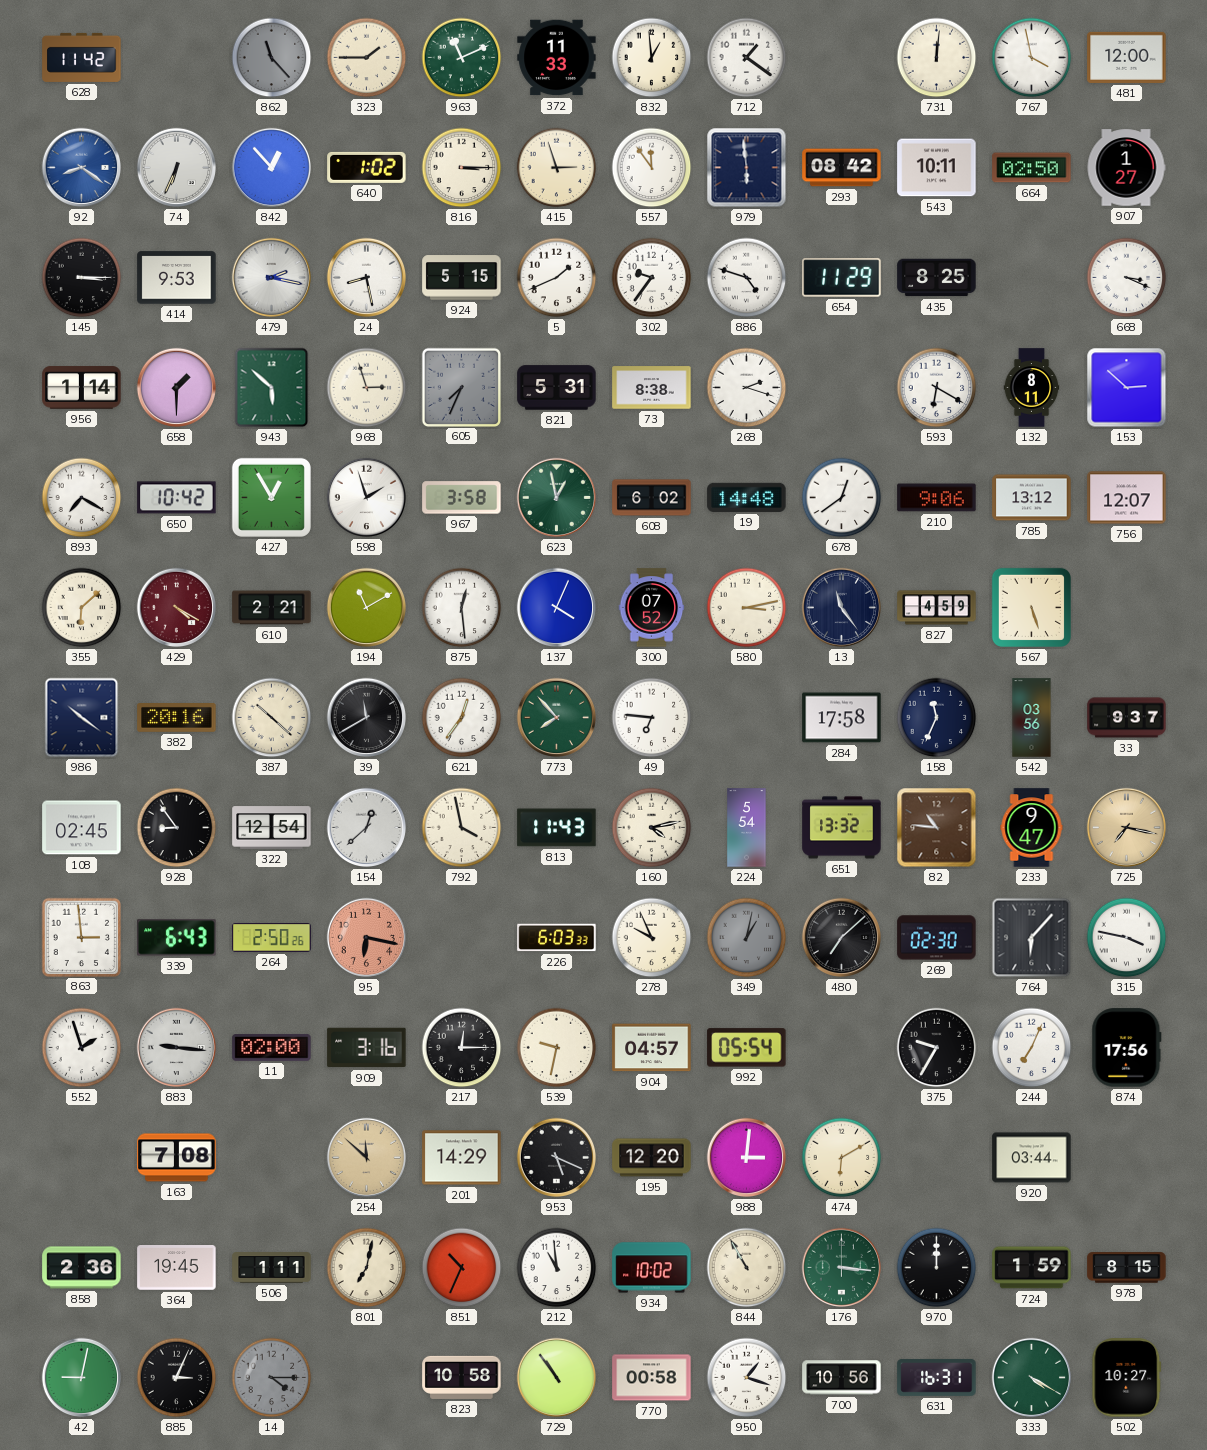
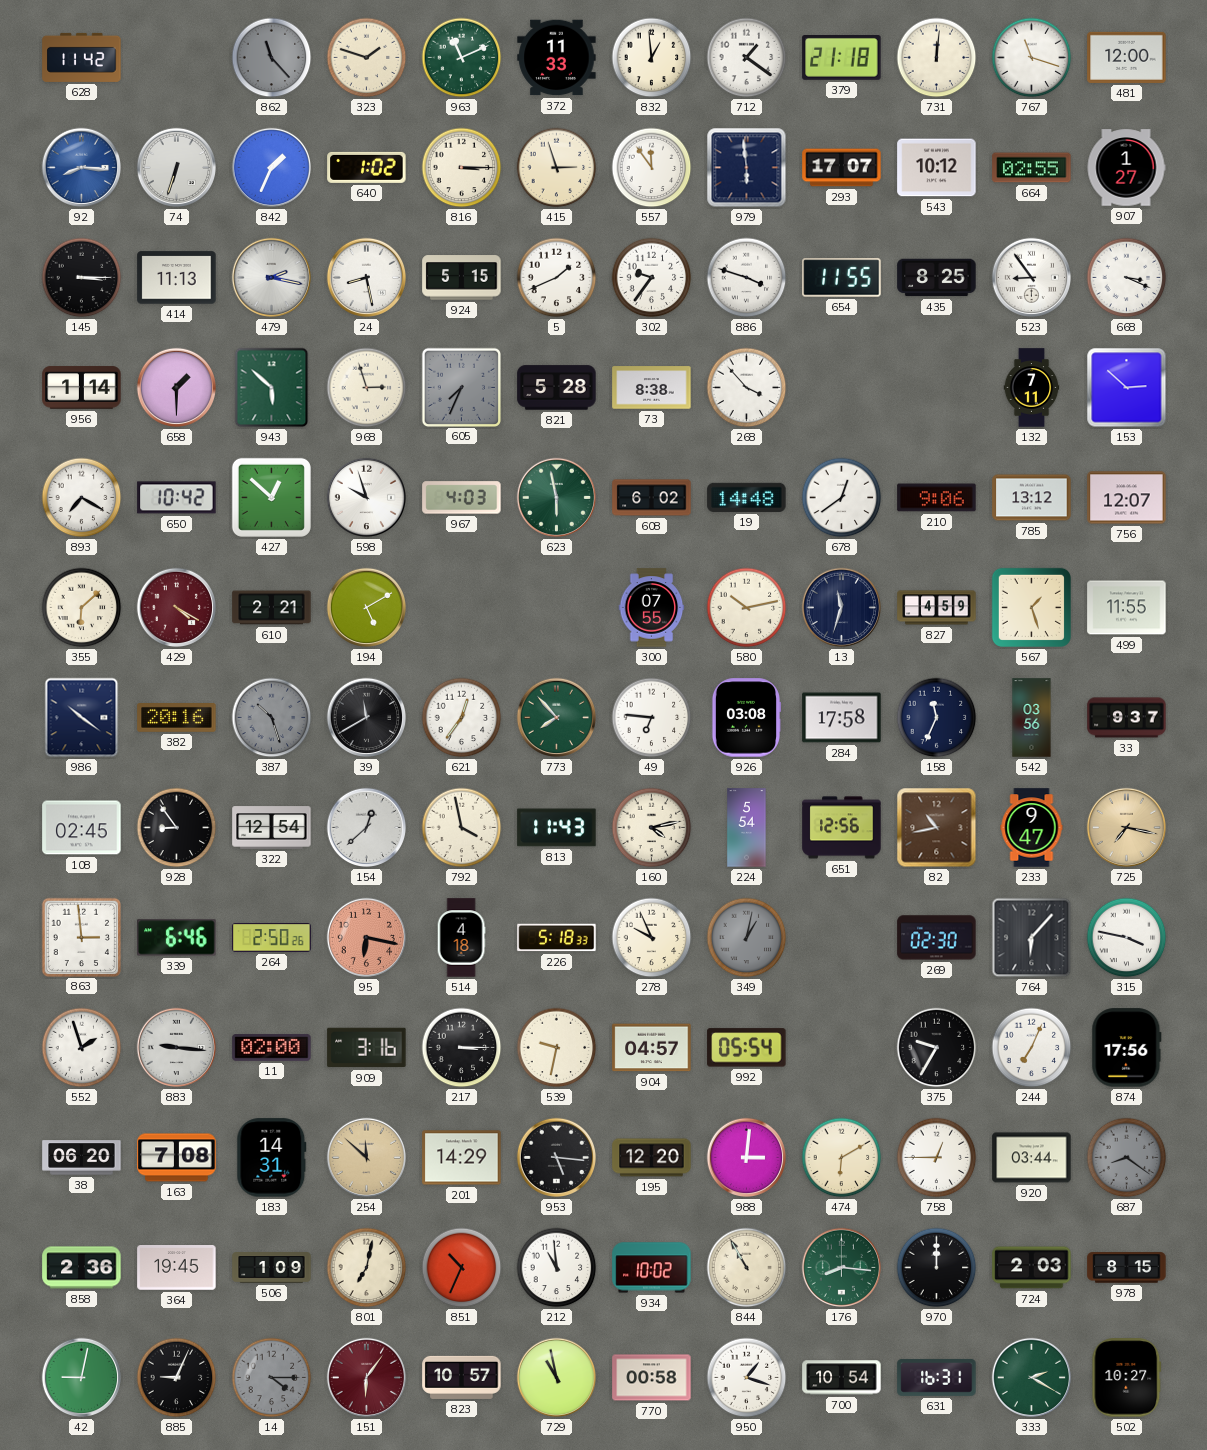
323: 1:45 -> 1:48 (367, 58)
379: none -> 21:18 (842, 58)
767: 3:58 -> 11:18 (1032, 58)
92: 8:21 -> 8:16 (82, 168)
74: 6:34 -> 6:33 (177, 168)
842: 12:53 -> 1:34 (272, 168)
293: 08:42 -> 17:07 (842, 168)
543: 10:11 -> 10:12 (937, 168)
664: 02:50 -> 02:55 (1032, 168)
414: 9:53 -> 11:13 (177, 278)
886: 4:48 -> 3:48 (747, 278)
654: 11:29 -> 11:55 (842, 278)
523: none -> 8:54 (1032, 278)
821: 5:31 -> 5:28 (557, 388)
268: 2:18 -> 3:53 (747, 388)
593: 6:20 -> none (937, 388)
132: 8:11 -> 7:11 (1032, 388)
427: 12:55 -> 12:52 (271, 497)
598: 1:57 -> 9:57 (367, 498)
967: 3:58 -> 4:03 (462, 498)
623: 12:58 -> 5:58 (557, 498)
194: 11:10 -> 5:10 (367, 608)
875: 12:29 -> none (462, 608)
137: 4:04 -> none (557, 608)
300: 07:52 -> 07:55 (652, 608)
580: 3:13 -> 10:13 (747, 608)
13: 11:24 -> 11:33 (842, 608)
567: 5:27 -> 1:27 (1031, 607)
499: none -> 11:55 (1127, 608)
387: 10:22 -> 10:27 (272, 718)
387 dial: cream -> grey (272, 718)
926: none -> 03:08 (746, 718)
651: 13:32 -> 12:56 (842, 828)
82: 10:46 -> 10:43 (937, 828)
339: 6:43 -> 6:46 (177, 938)
514: none -> 4:18 (461, 938)
226: 6:03 -> 5:18 (557, 938)
480: 7:08 -> none (842, 938)
217: 12:15 -> 3:15 (462, 1048)
38: none -> 06:20 (82, 1158)
183: none -> 14:31 (272, 1158)
953: 5:19 -> 5:16 (557, 1158)
758: none -> 12:45 (937, 1158)
687: none -> 8:21 (1127, 1158)
506: 1:11 -> 1:09 (272, 1268)
176: 3:16 -> 8:16 (842, 1268)
724: 1:59 -> 2:03 (1032, 1268)
885: 3:04 -> 9:04 (177, 1378)
151: none -> 6:06 (367, 1378)
823: 10:58 -> 10:57 (462, 1377)
729: 10:54 -> 10:58 (557, 1378)
700: 10:56 -> 10:54 (842, 1378)
333: 4:20 -> 2:20 (1032, 1378)
